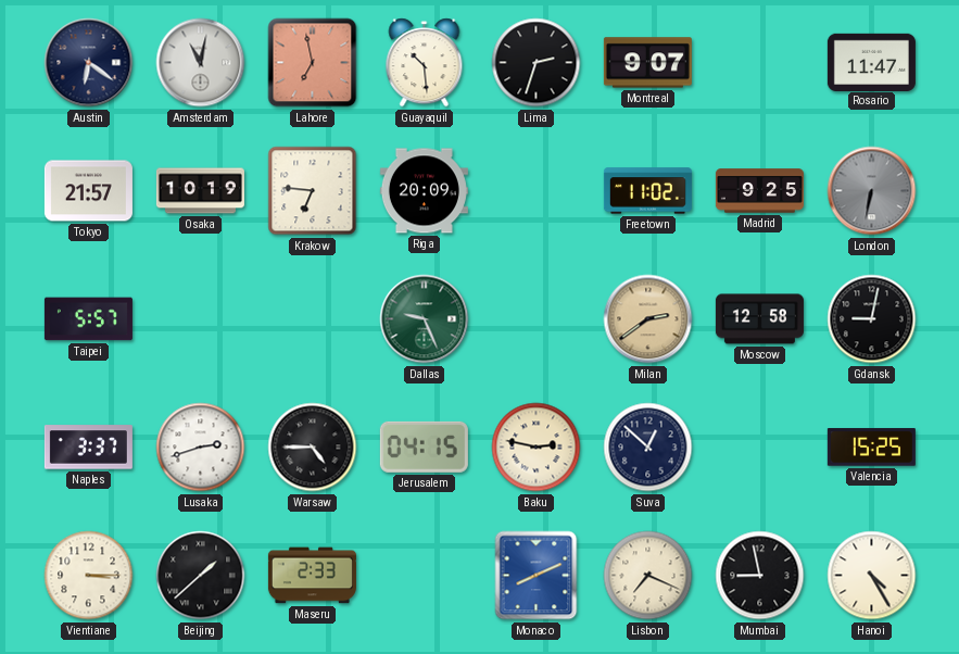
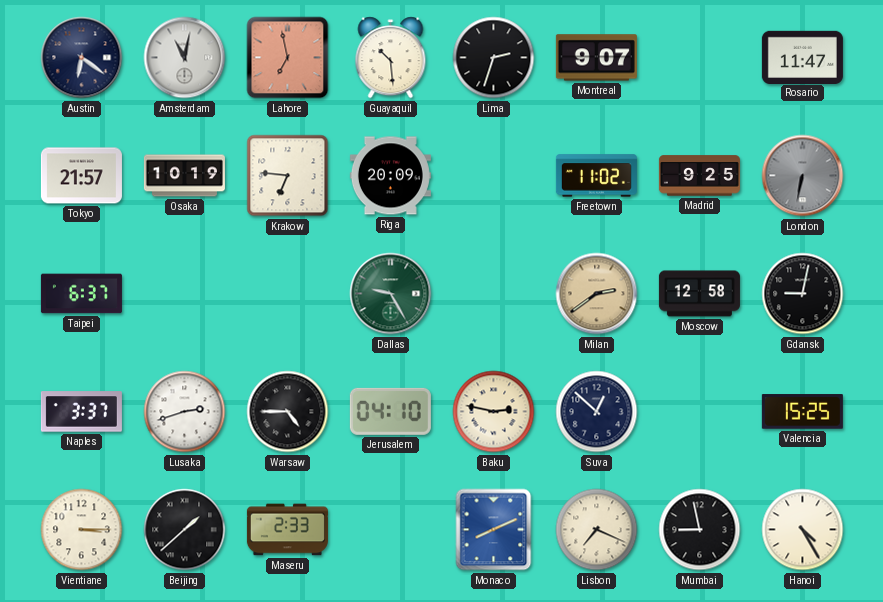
Taipei: 5:57 -> 6:37 (81, 294)
Dallas: 9:26 -> 9:25 (391, 294)
Jerusalem: 04:15 -> 04:10 (390, 411)
